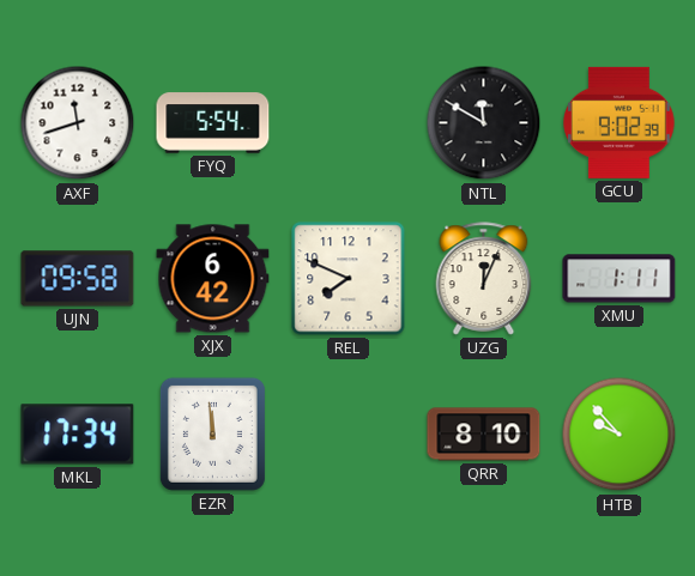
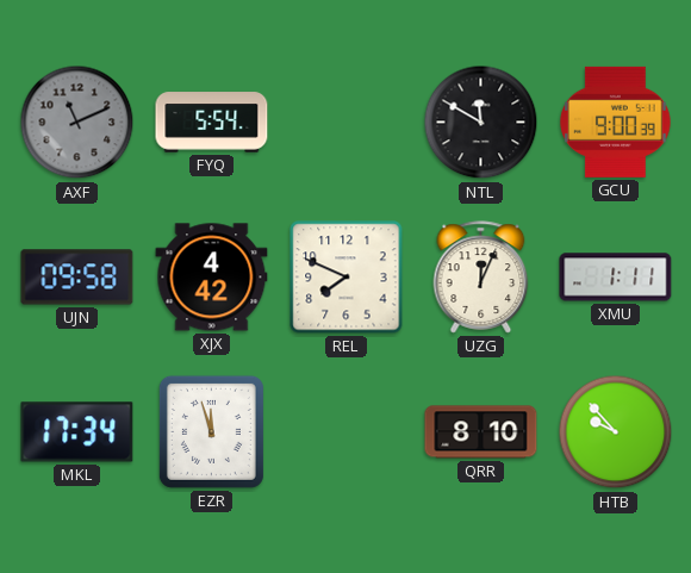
AXF: 11:42 -> 11:11 (77, 123)
AXF dial: white -> grey (77, 123)
GCU: 9:02 -> 9:00 (616, 122)
XJX: 6:42 -> 4:42 (212, 278)
EZR: 11:59 -> 11:57 (211, 431)
